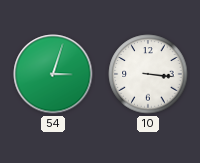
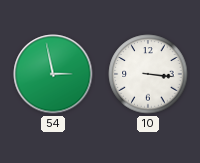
54: 3:03 -> 2:58 (53, 74)
